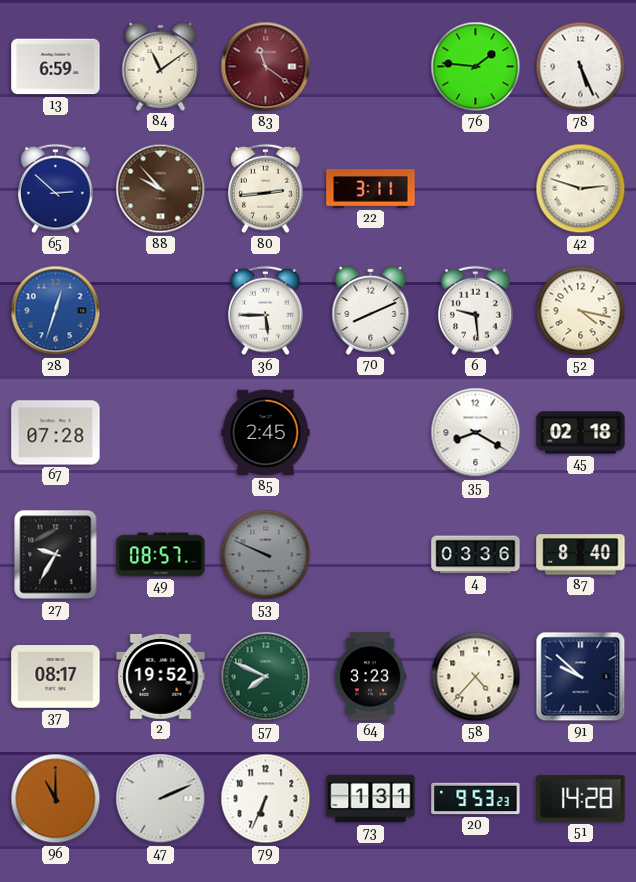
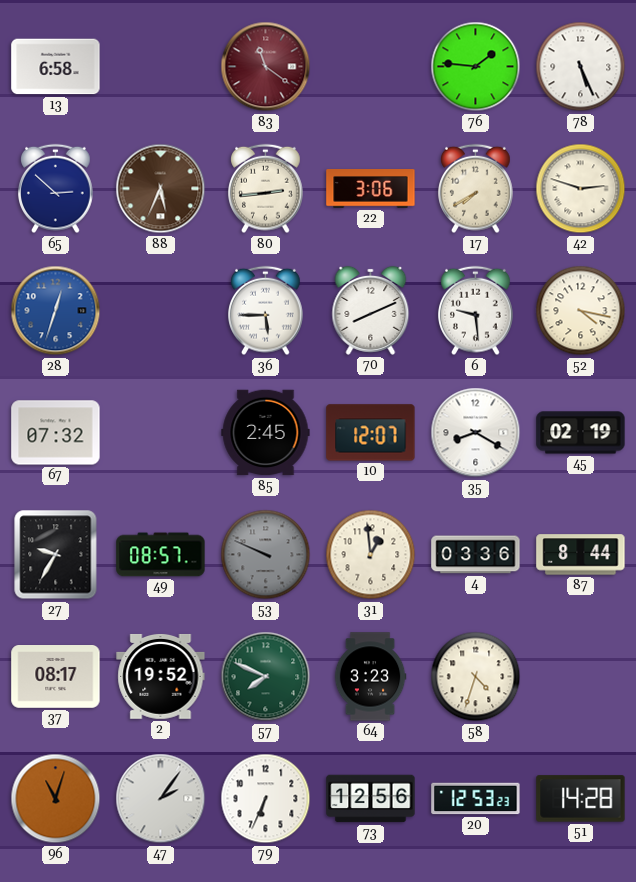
13: 6:59 -> 6:58 (56, 67)
84: 11:09 -> none (161, 66)
88: 9:53 -> 5:34 (161, 189)
22: 3:11 -> 3:06 (371, 189)
17: none -> 7:40 (476, 189)
67: 07:28 -> 07:32 (56, 433)
10: none -> 12:07 (371, 433)
45: 02:18 -> 02:19 (581, 433)
31: none -> 12:59 (371, 555)
87: 8:40 -> 8:44 (581, 555)
58: 4:37 -> 4:33 (476, 677)
91: 9:52 -> none (581, 677)
96: 11:00 -> 11:03 (56, 799)
47: 2:11 -> 2:06 (161, 799)
73: 1:31 -> 12:56 (371, 799)
20: 9:53 -> 12:53 (476, 799)
